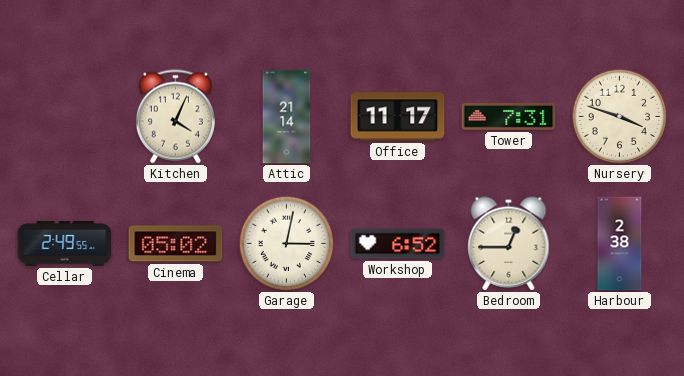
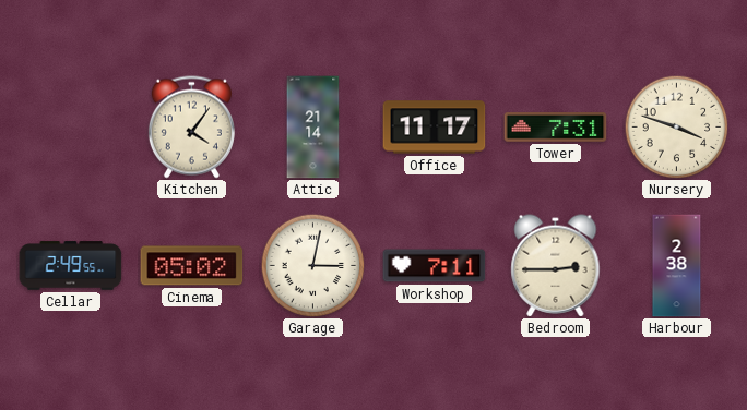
Kitchen: 4:04 -> 4:06 (191, 128)
Workshop: 6:52 -> 7:11 (435, 266)
Bedroom: 12:45 -> 2:45 (556, 266)
